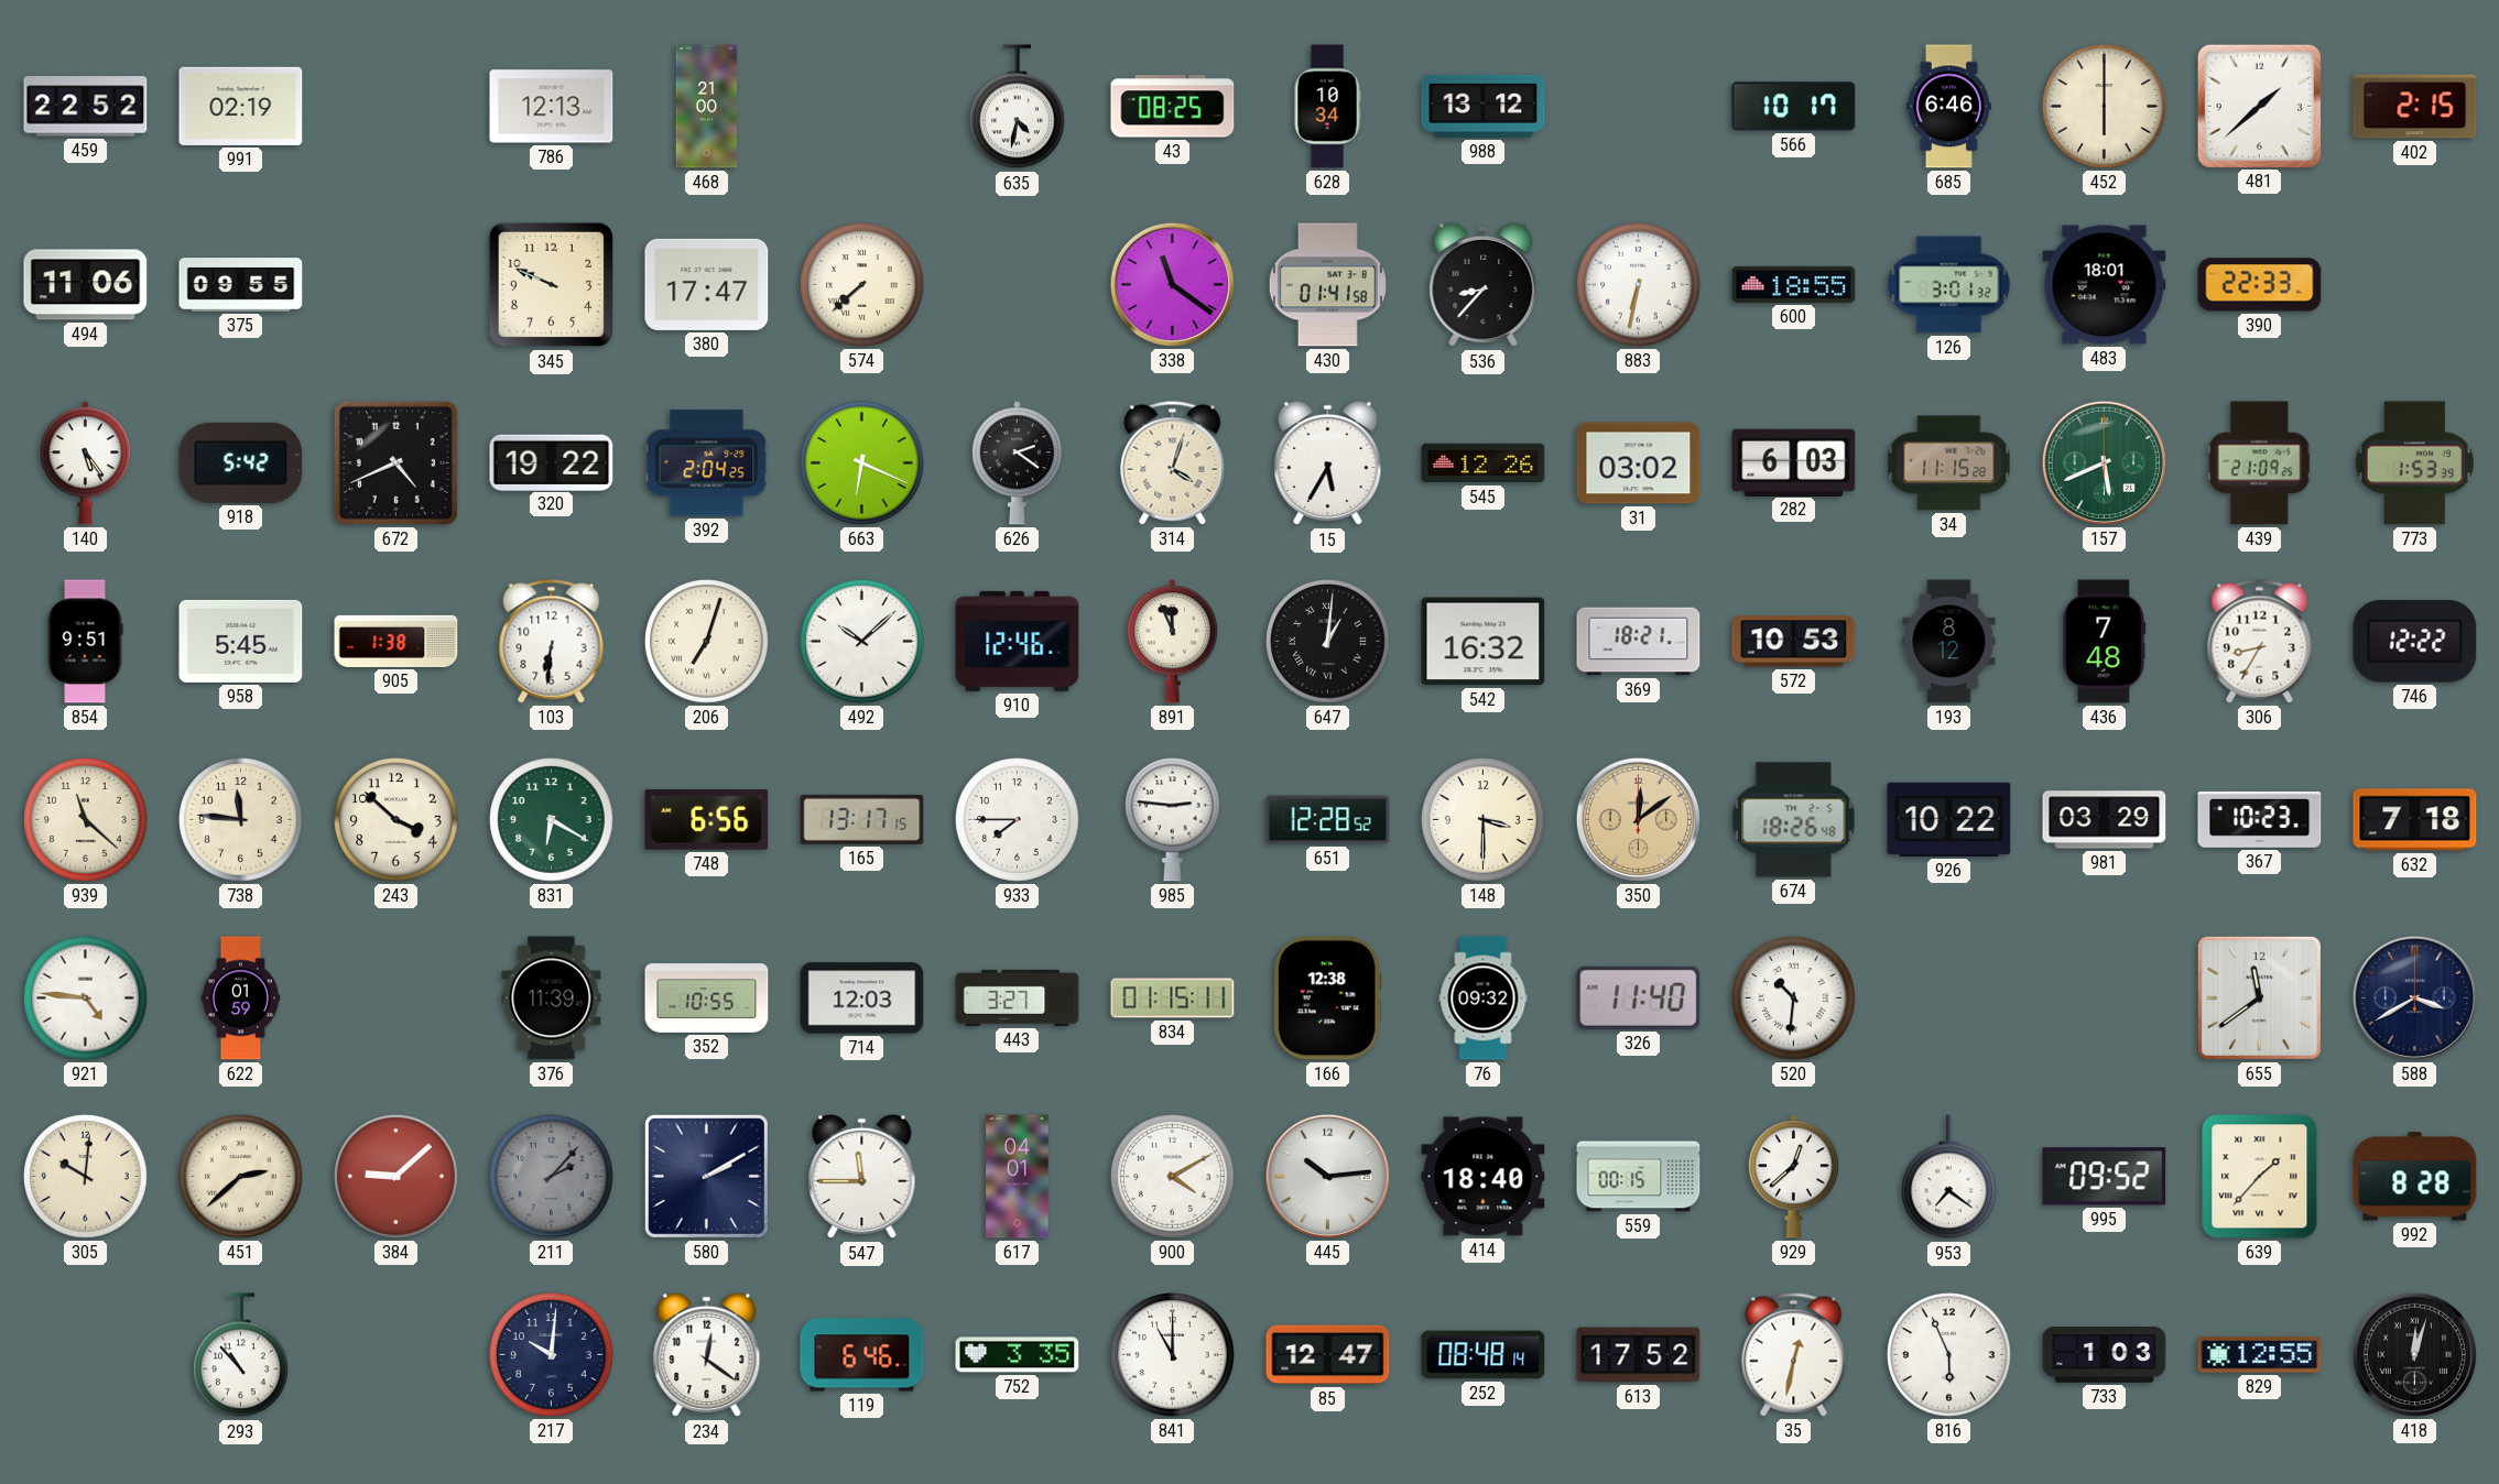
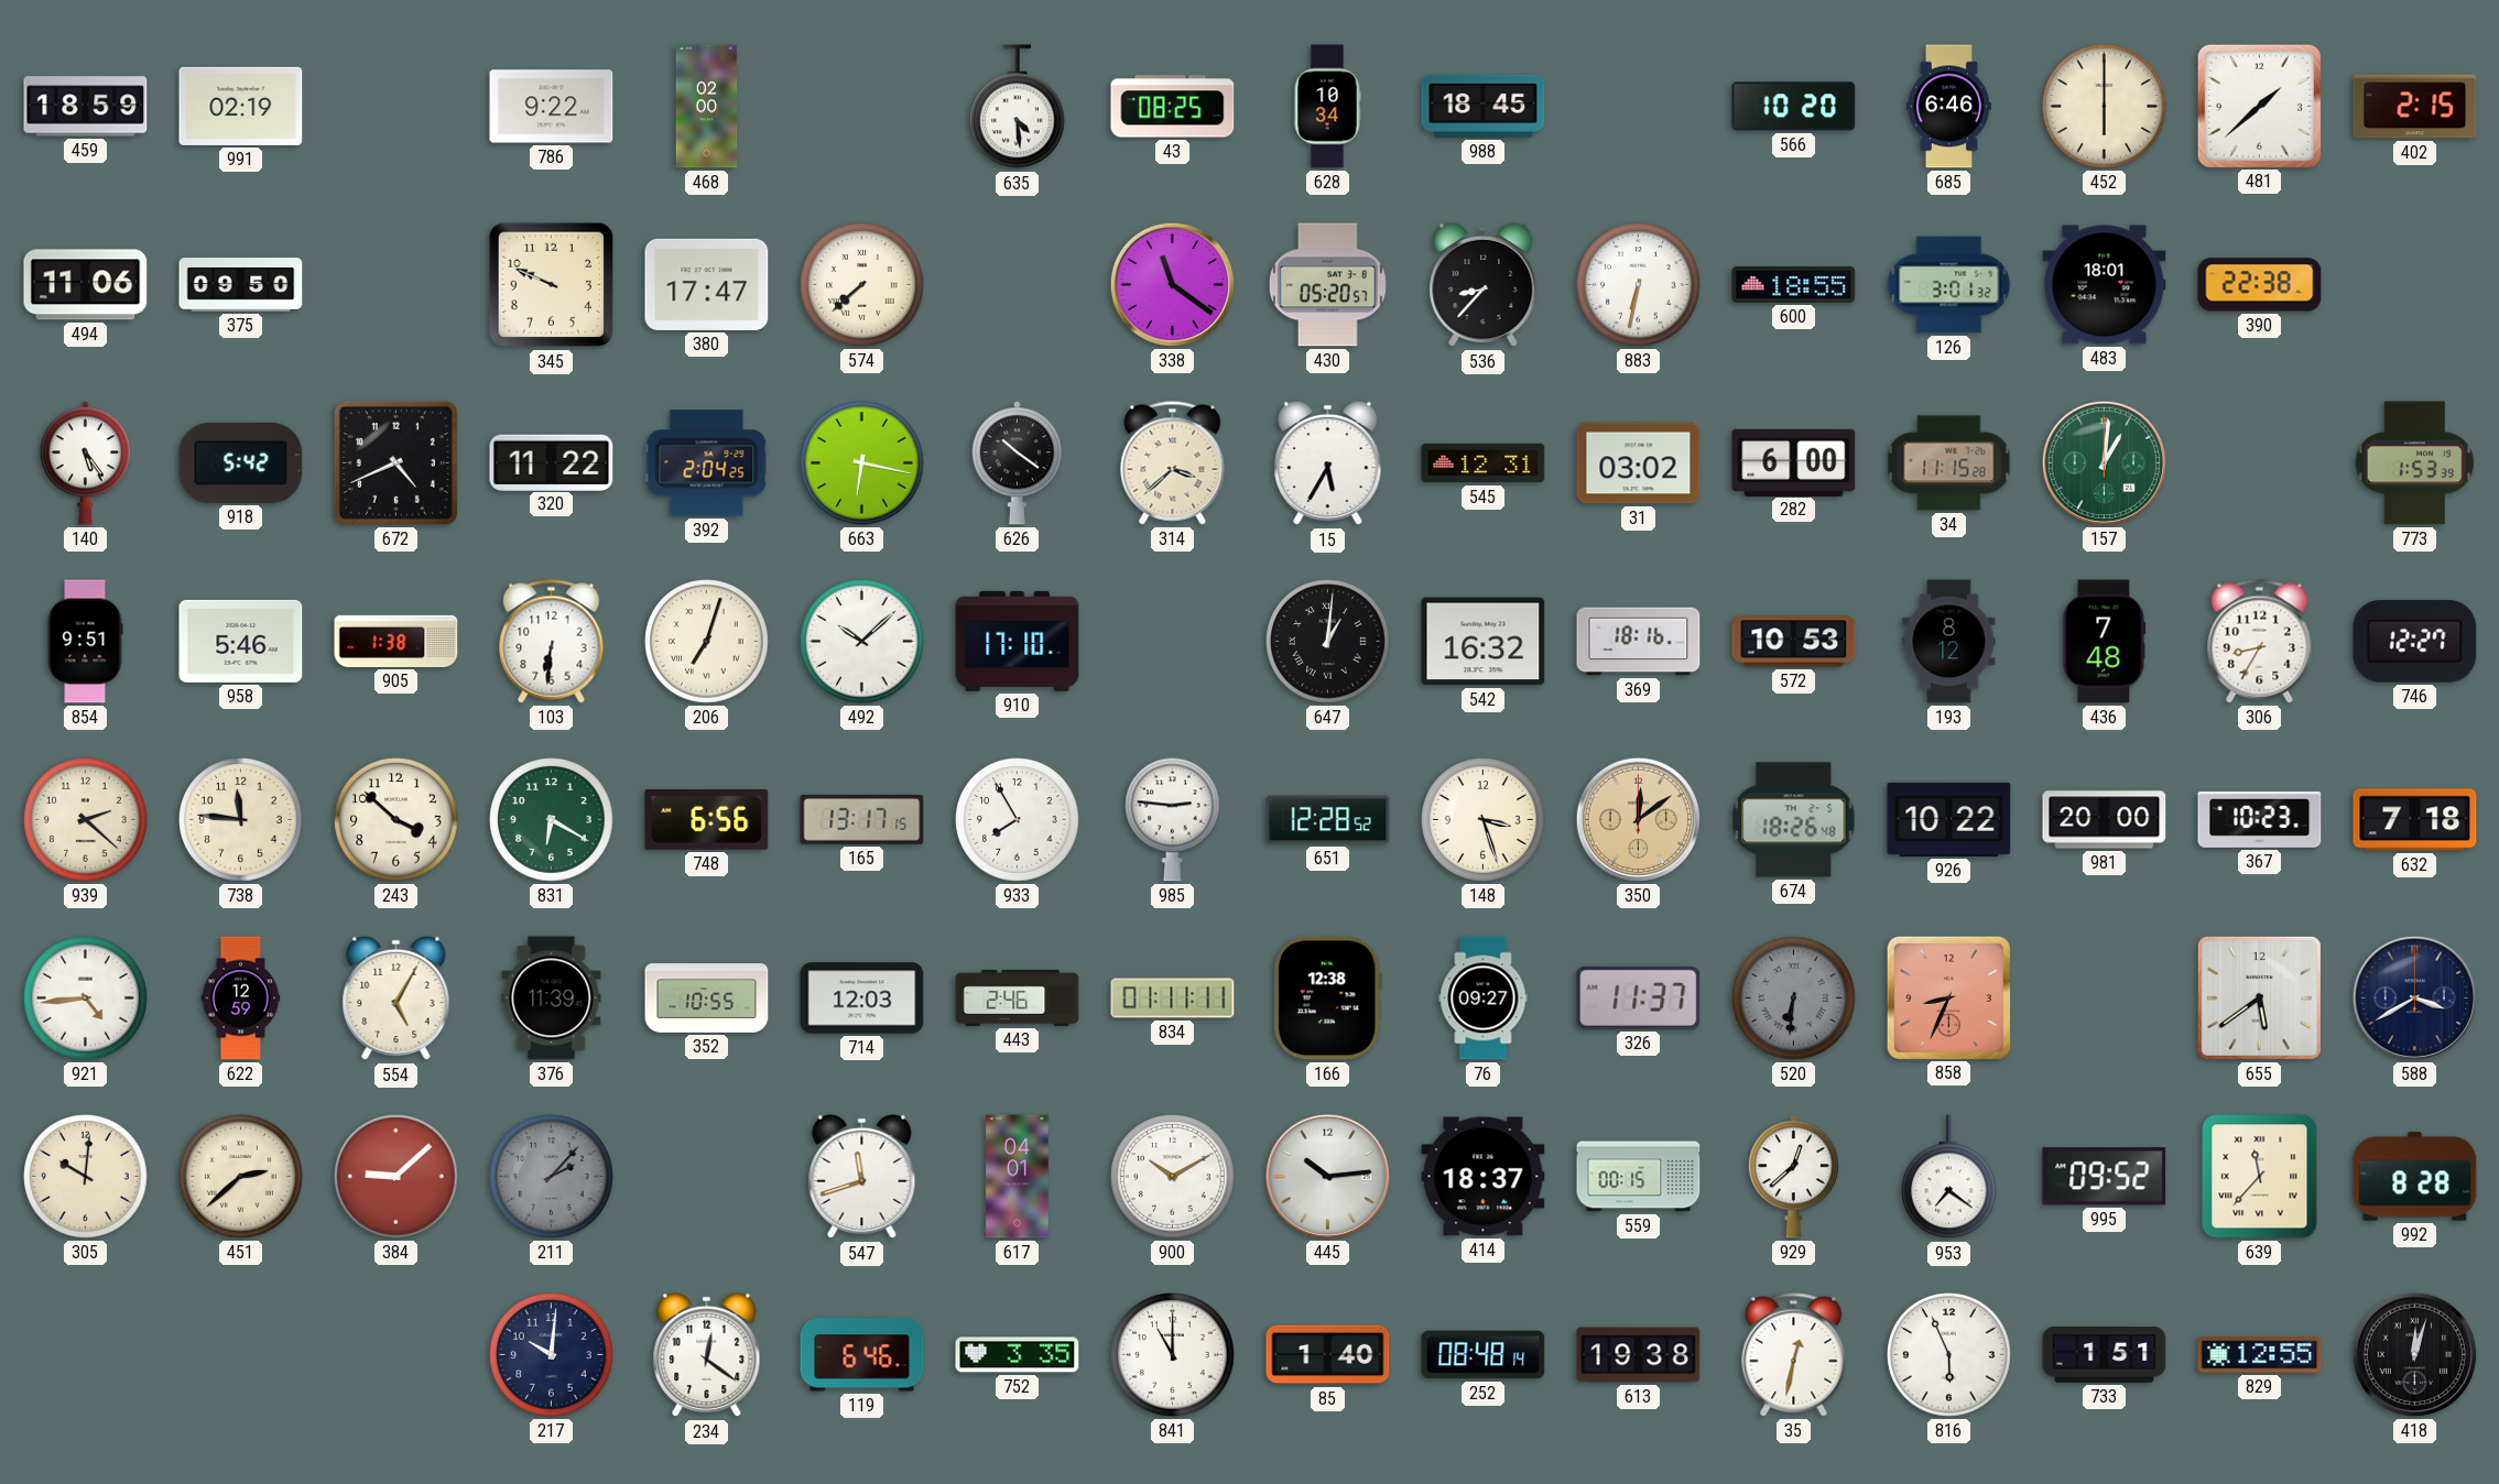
459: 22:52 -> 18:59 (86, 107)
786: 12:13 -> 9:22 (552, 107)
468: 21:00 -> 02:00 (707, 107)
635: 4:32 -> 4:29 (1018, 107)
988: 13:12 -> 18:45 (1484, 106)
566: 10:17 -> 10:20 (1794, 107)
375: 09:55 -> 09:50 (241, 285)
430: 01:41 -> 05:20 (1327, 285)
390: 22:33 -> 22:38 (2260, 285)
320: 19:22 -> 11:22 (552, 462)
663: 6:19 -> 6:17 (862, 463)
626: 2:21 -> 10:21 (1017, 463)
314: 4:03 -> 3:38 (1173, 463)
545: 12:26 -> 12:31 (1484, 463)
282: 6:03 -> 6:00 (1794, 462)
157: 5:41 -> 1:01 (2104, 462)
439: 21:09 -> none (2259, 463)
958: 5:45 -> 5:46 (241, 641)
910: 12:46 -> 17:10 (1018, 641)
891: 11:56 -> none (1172, 642)
369: 18:21 -> 18:16 (1639, 642)
746: 12:22 -> 12:27 (2415, 642)
939: 11:22 -> 2:22 (86, 820)
933: 7:45 -> 7:55 (1018, 820)
148: 3:30 -> 3:27 (1484, 820)
981: 03:29 -> 20:00 (2105, 820)
921: 4:46 -> 4:44 (86, 999)
622: 01:59 -> 12:59 (241, 999)
554: none -> 5:05 (396, 999)
443: 3:27 -> 2:46 (1018, 997)
834: 01:15 -> 01:11 (1173, 999)
76: 09:32 -> 09:27 (1484, 999)
326: 11:40 -> 11:37 (1639, 997)
520: 10:31 -> 6:31 (1794, 999)
520 dial: white -> grey (1794, 999)
858: none -> 8:34 (1948, 997)
655: 11:39 -> 5:39 (2259, 997)
580: 2:10 -> none (706, 1176)
547: 11:45 -> 11:42 (862, 1177)
900: 4:10 -> 10:10 (1173, 1177)
414: 18:40 -> 18:37 (1484, 1177)
639: 1:37 -> 11:37 (2260, 1177)
293: 10:53 -> none (241, 1355)
85: 12:47 -> 1:40 (1328, 1355)
613: 17:52 -> 19:38 (1639, 1355)
733: 1:03 -> 1:51 (2105, 1355)
